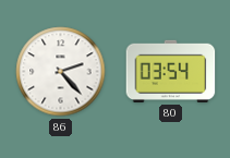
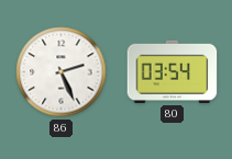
86: 2:23 -> 2:26 (62, 72)
